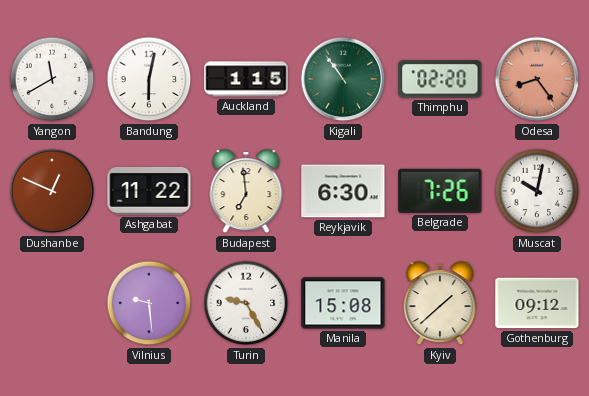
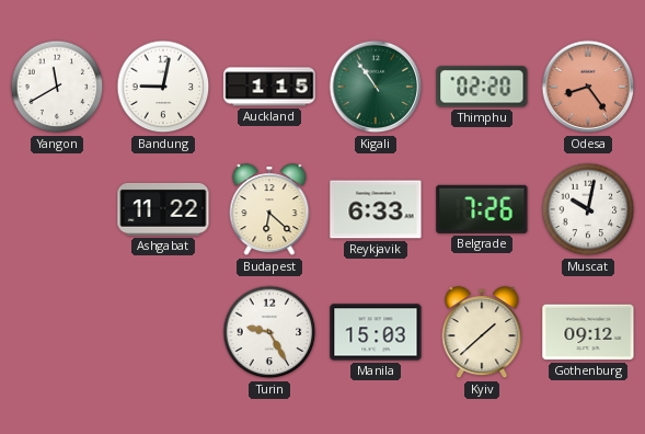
Bandung: 6:02 -> 9:02 (163, 87)
Dushanbe: 12:49 -> none (52, 191)
Budapest: 6:59 -> 6:22 (269, 210)
Reykjavik: 6:30 -> 6:33 (376, 209)
Vilnius: 9:29 -> none (149, 303)
Manila: 15:08 -> 15:03 (376, 332)
